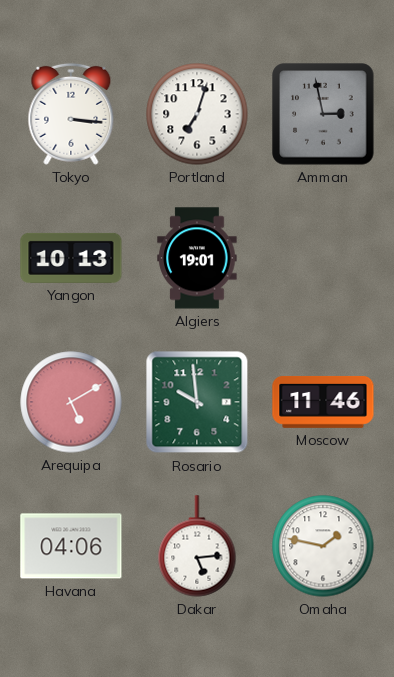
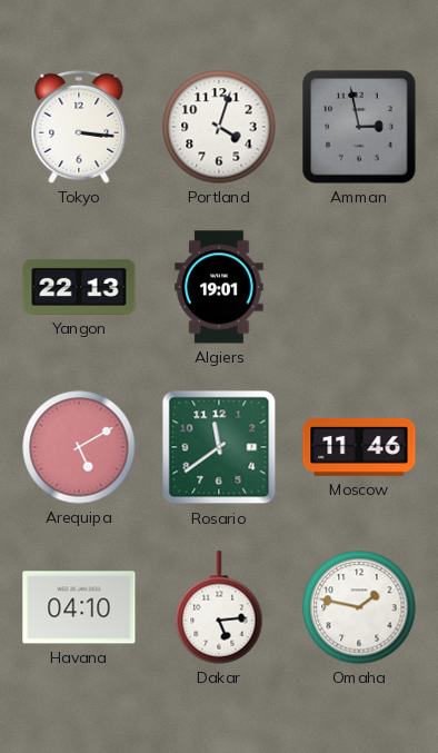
Portland: 7:03 -> 4:03 (219, 127)
Yangon: 10:13 -> 22:13 (79, 287)
Rosario: 9:59 -> 11:39 (219, 447)
Havana: 04:06 -> 04:10 (79, 607)
